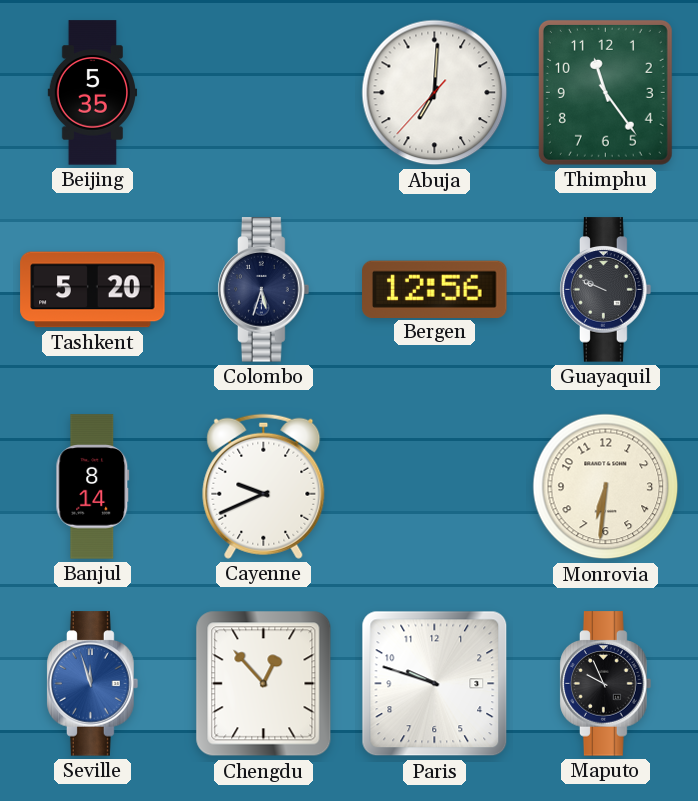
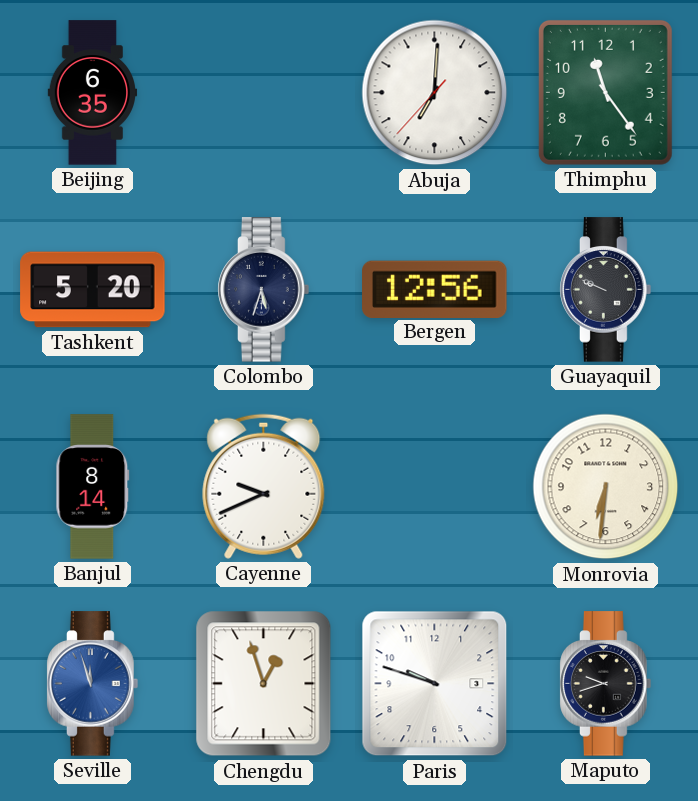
Beijing: 5:35 -> 6:35 (93, 93)
Chengdu: 12:53 -> 12:57 (264, 684)
Maputo: 9:56 -> 9:42 (606, 684)
